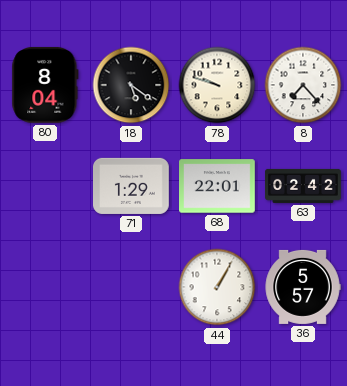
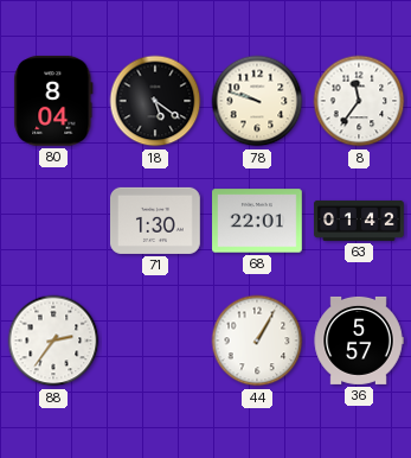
8: 7:23 -> 11:36 (359, 101)
71: 1:29 -> 1:30 (156, 221)
63: 02:42 -> 01:42 (359, 221)
88: none -> 2:36 (53, 341)
